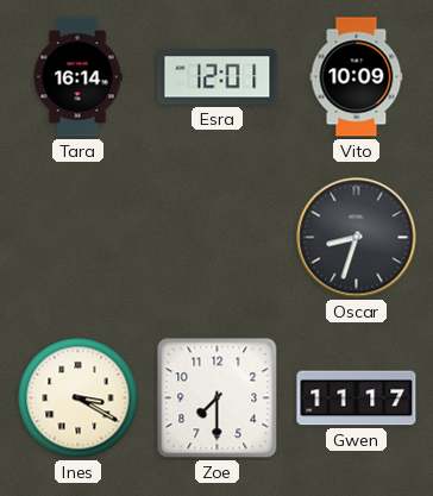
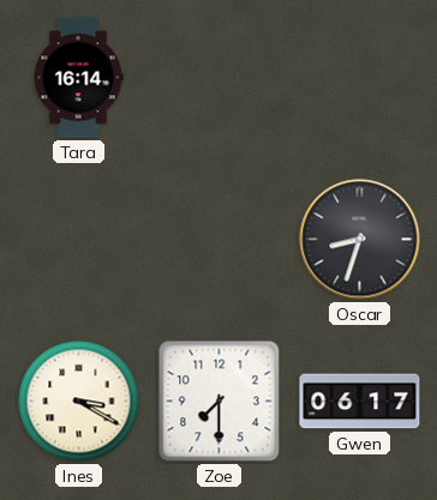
Esra: 12:01 -> none (218, 77)
Vito: 10:09 -> none (357, 77)
Gwen: 11:17 -> 06:17 (360, 402)
